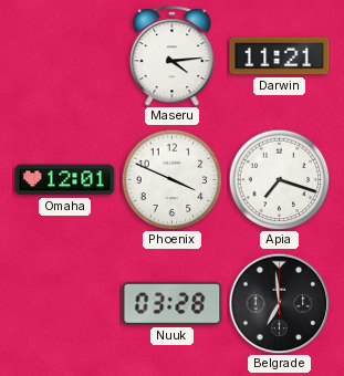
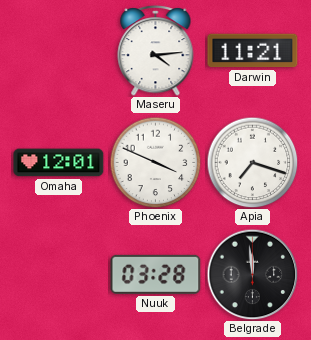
Belgrade: 6:59 -> 11:59 (252, 274)
